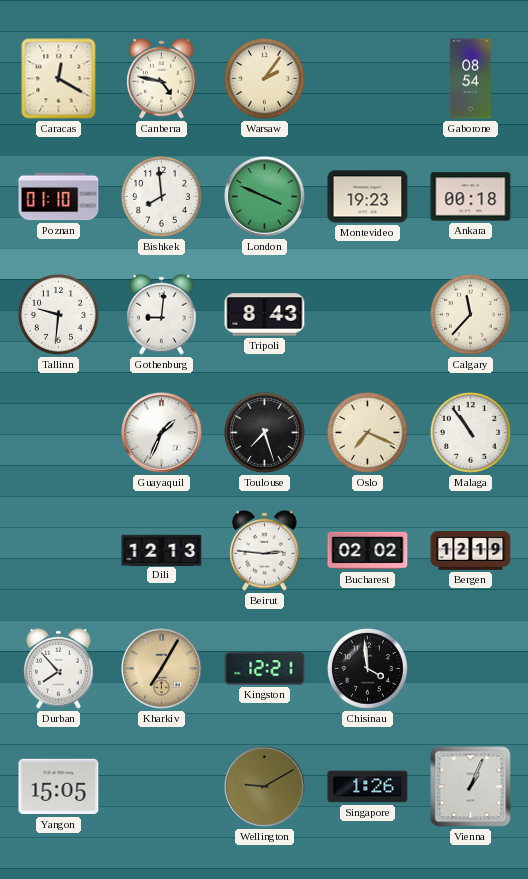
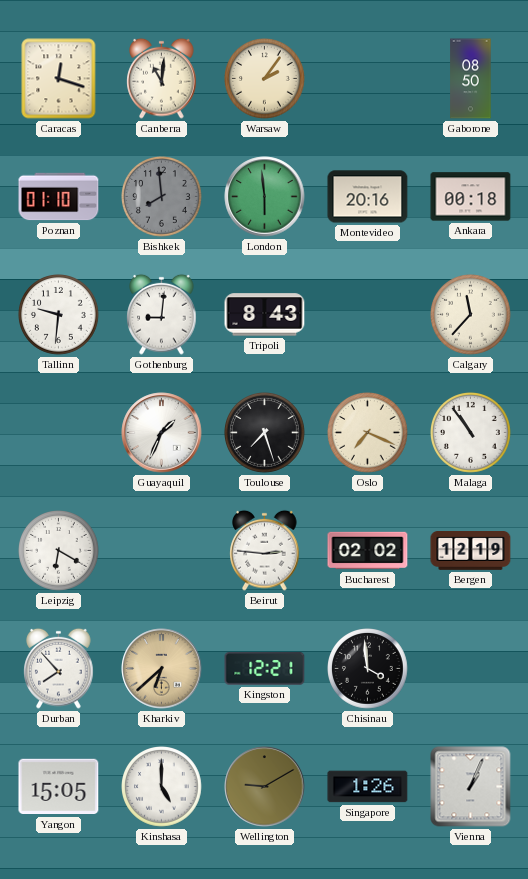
Caracas: 12:20 -> 12:18 (59, 79)
Canberra: 4:47 -> 11:01 (162, 78)
Gaborone: 08:54 -> 08:50 (471, 79)
Bishkek dial: white -> grey (162, 197)
London: 3:49 -> 5:59 (265, 197)
Montevideo: 19:23 -> 20:16 (368, 197)
Leipzig: none -> 6:20 (59, 551)
Dili: 12:13 -> none (162, 550)
Kharkiv: 7:05 -> 6:38 (162, 669)
Kinshasa: none -> 5:00 (162, 787)
